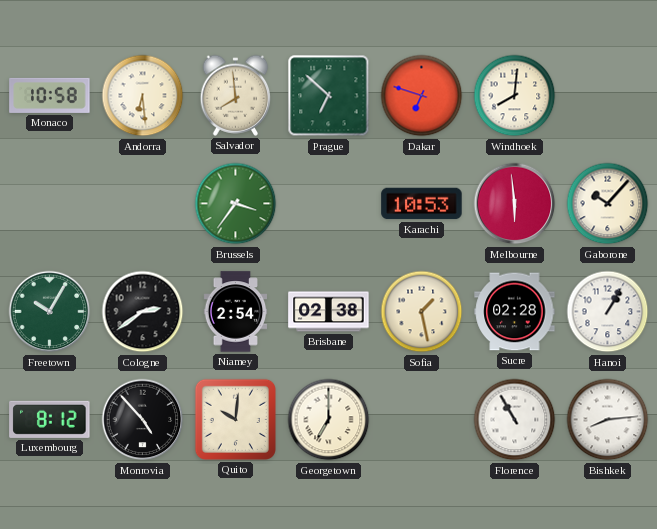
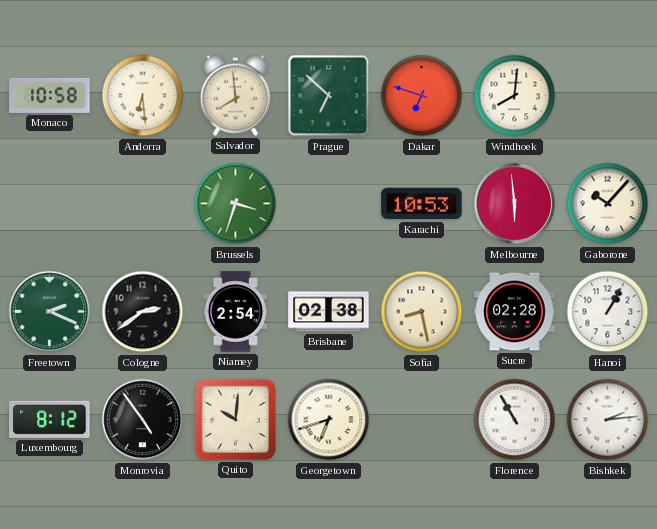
Brussels: 3:36 -> 3:33 (236, 204)
Freetown: 10:05 -> 2:19 (50, 312)
Sofia: 1:28 -> 8:28 (422, 312)
Monrovia: 4:53 -> 4:54 (143, 420)
Georgetown: 7:00 -> 6:42 (329, 420)
Bishkek: 8:14 -> 2:14 (608, 420)
